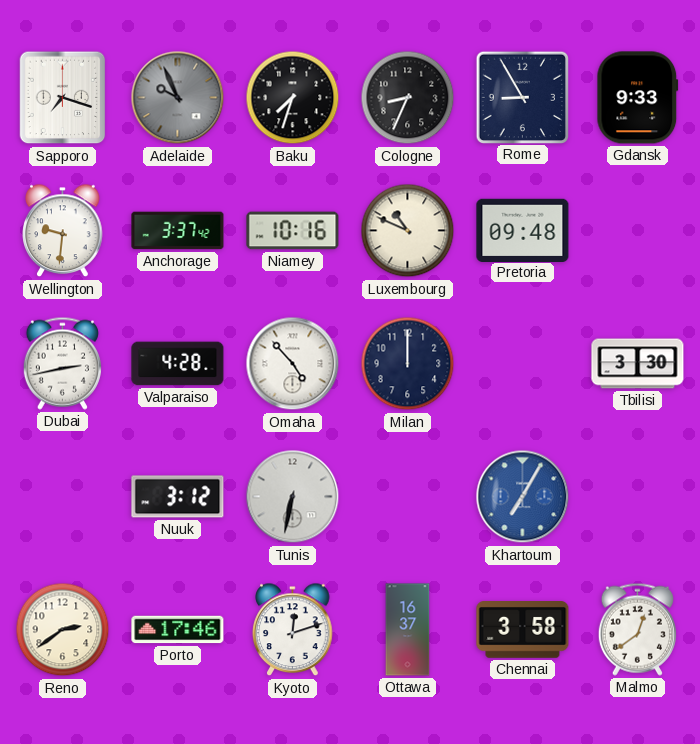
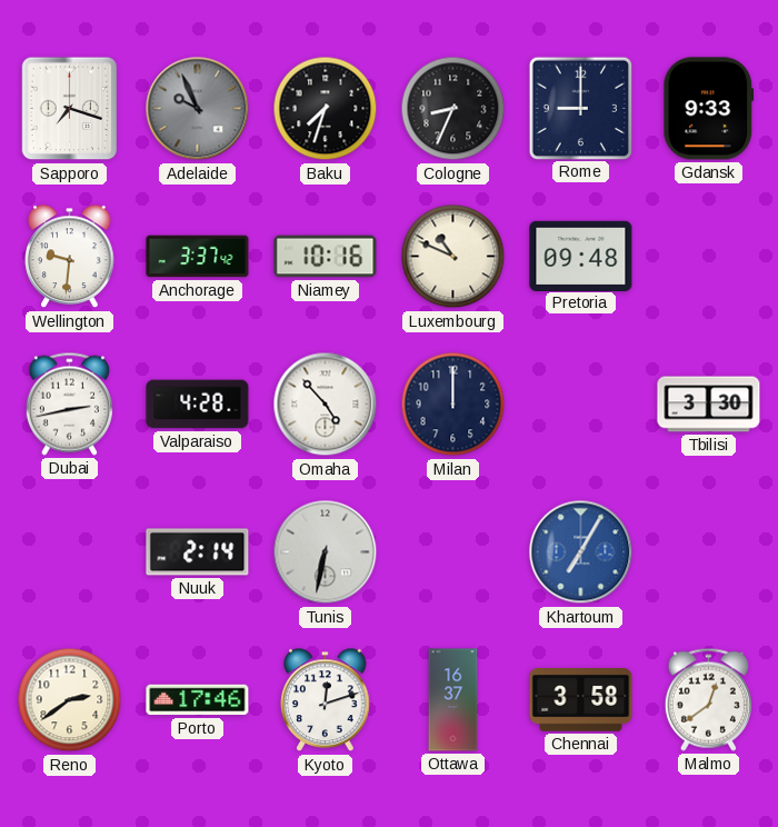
Rome: 8:55 -> 9:00 (580, 108)
Nuuk: 3:12 -> 2:14 (198, 552)
